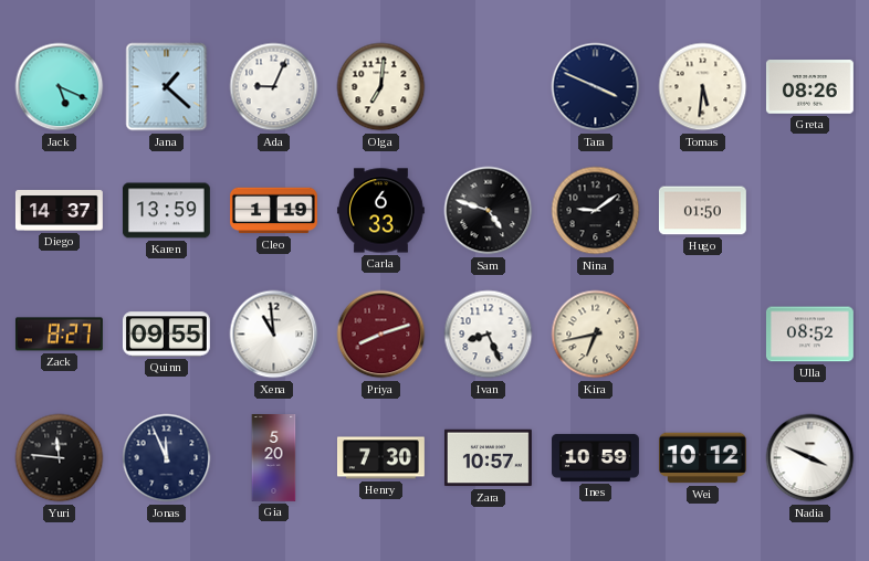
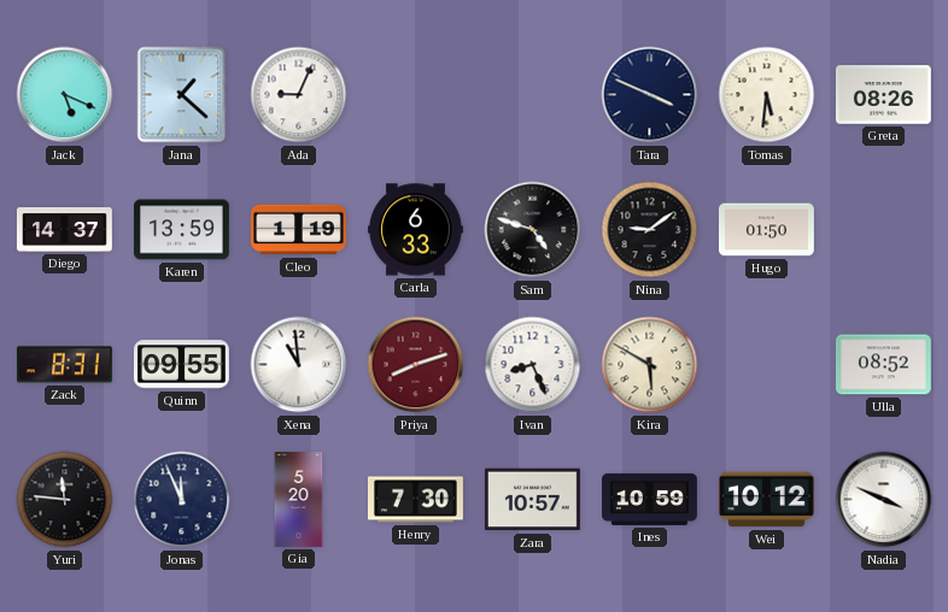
Olga: 7:01 -> none (381, 87)
Zack: 8:27 -> 8:31 (64, 365)
Kira: 6:43 -> 5:50 (650, 365)
